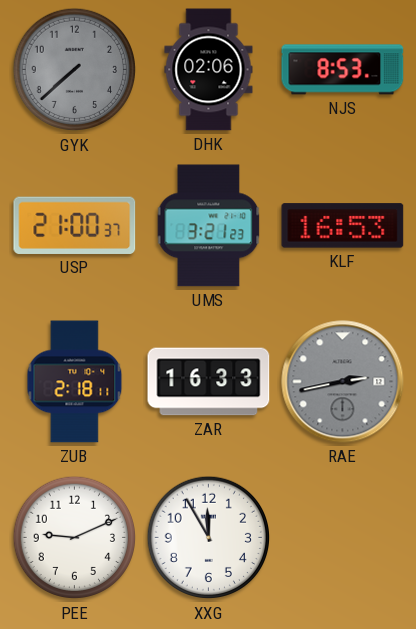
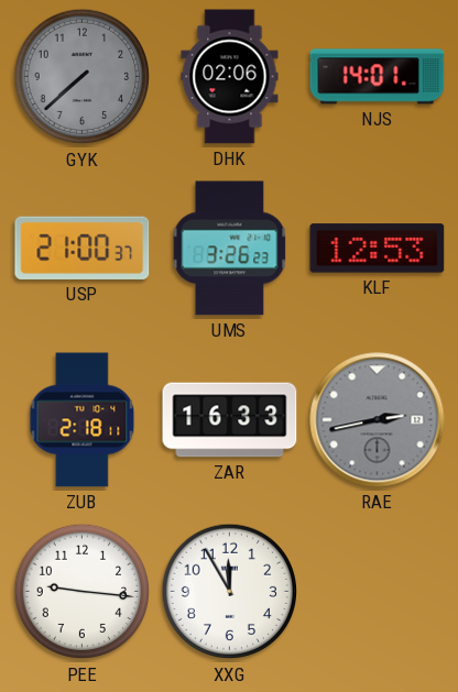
NJS: 8:53 -> 14:01 (378, 77)
UMS: 3:21 -> 3:26 (230, 249)
KLF: 16:53 -> 12:53 (378, 249)
PEE: 9:11 -> 9:16 (83, 592)
